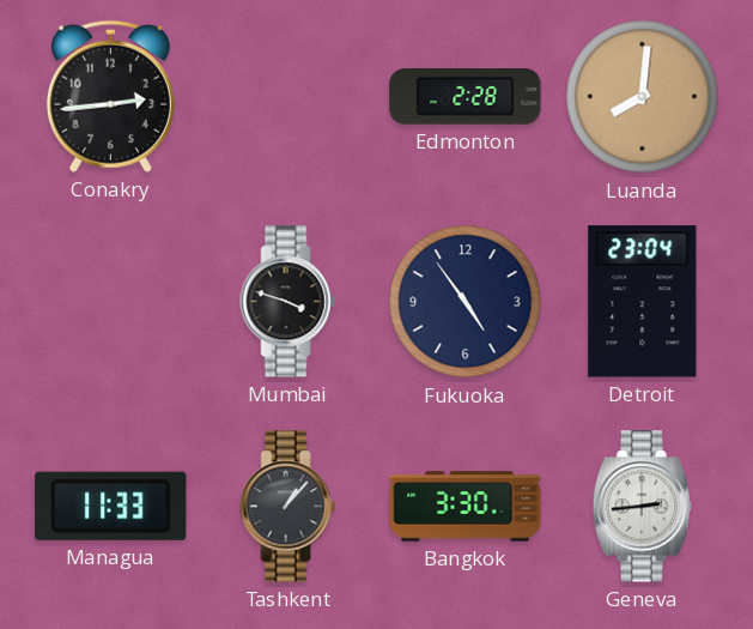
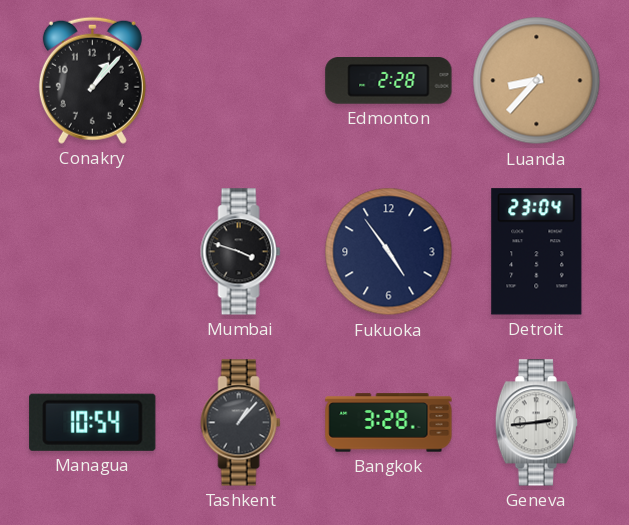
Conakry: 2:44 -> 1:07 (92, 80)
Luanda: 8:01 -> 8:37 (537, 81)
Managua: 11:33 -> 10:54 (93, 422)
Bangkok: 3:30 -> 3:28 (389, 423)
